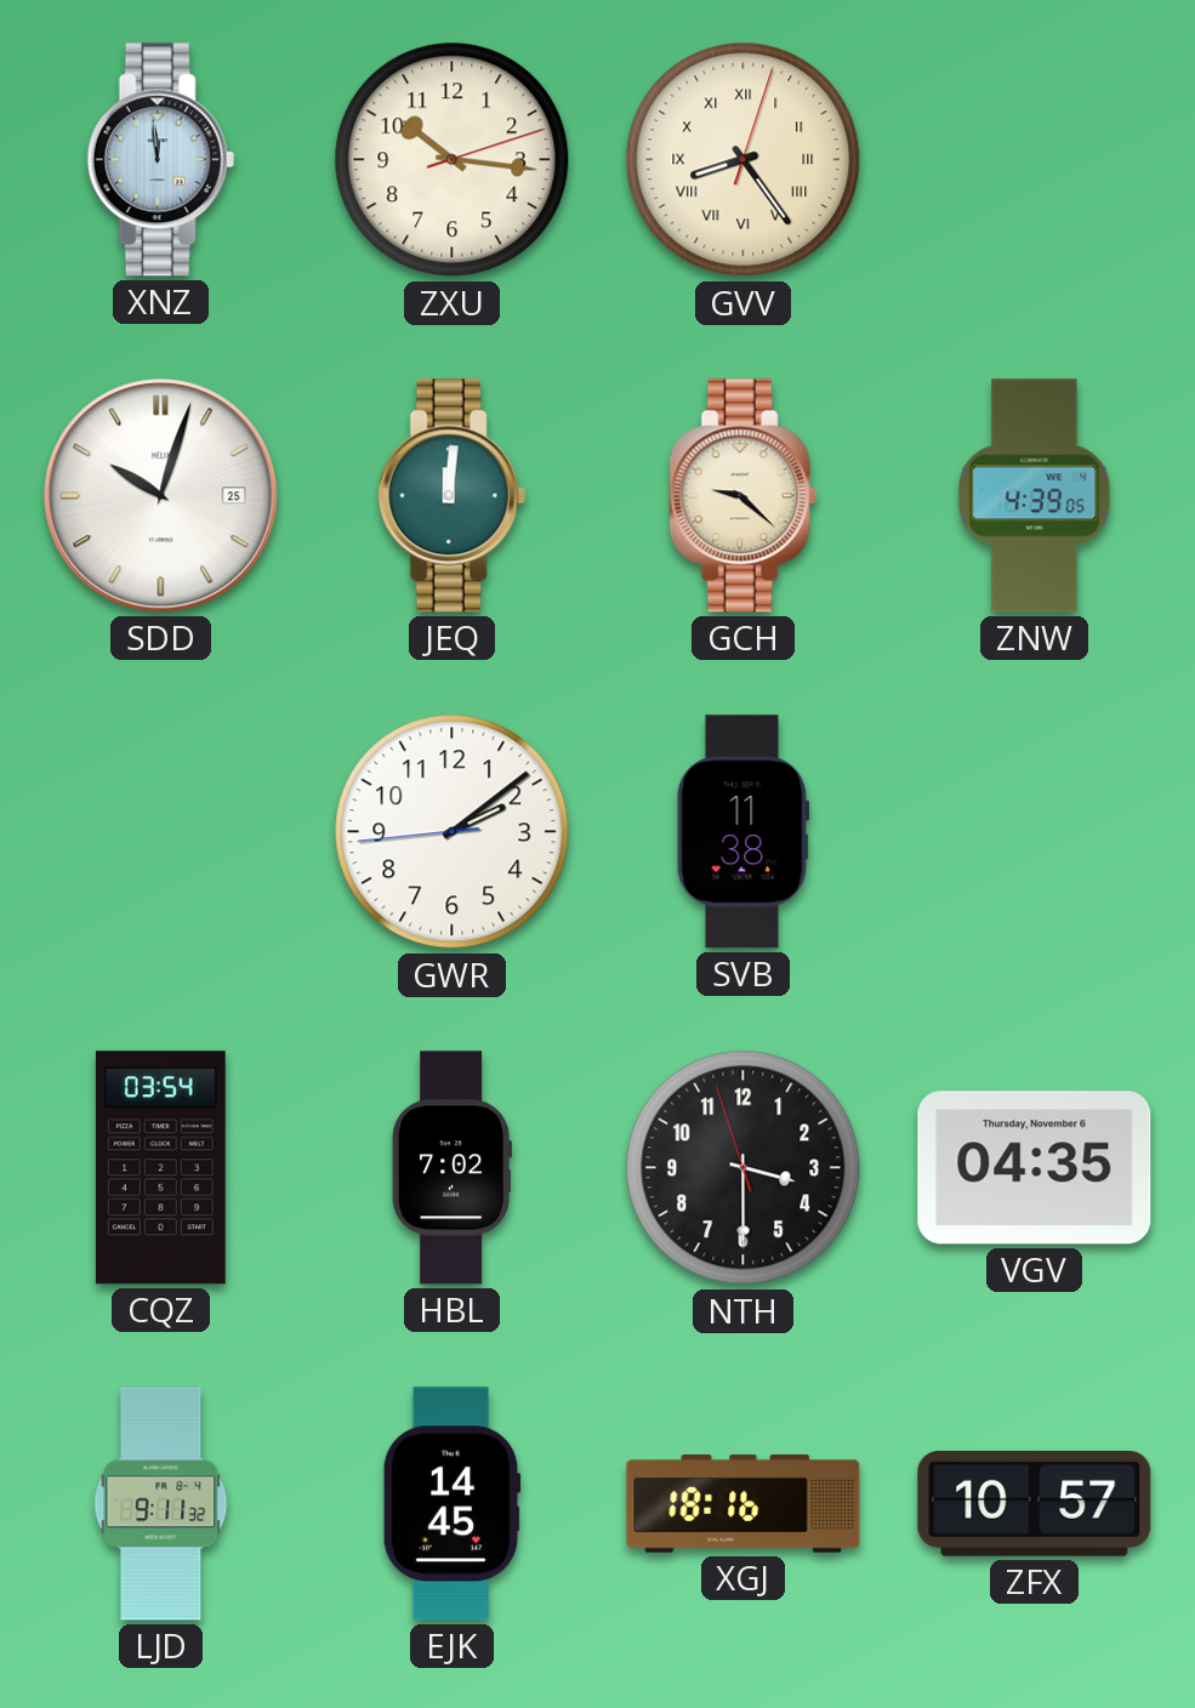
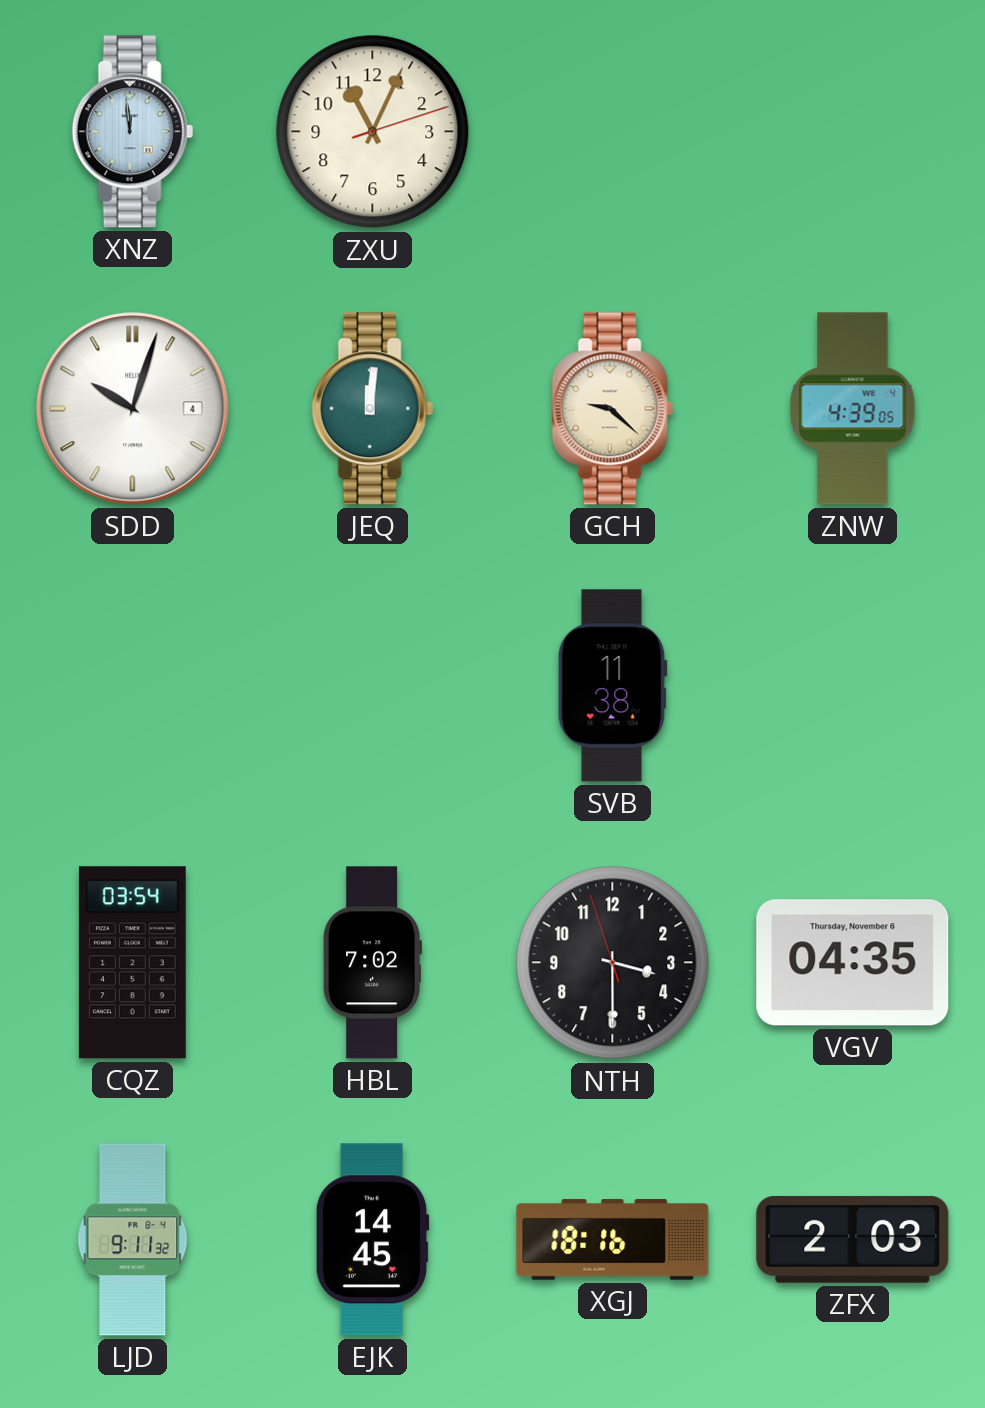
ZXU: 10:16 -> 11:04 (373, 132)
GVV: 8:24 -> none (744, 160)
SDD date: 25 -> 4 (133, 409)
GWR: 2:08 -> none (453, 832)
ZFX: 10:57 -> 2:03 (853, 1239)
